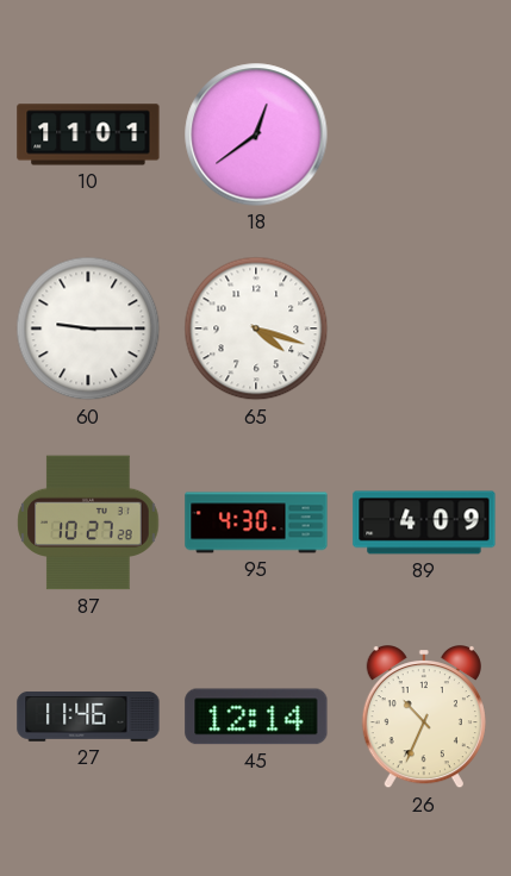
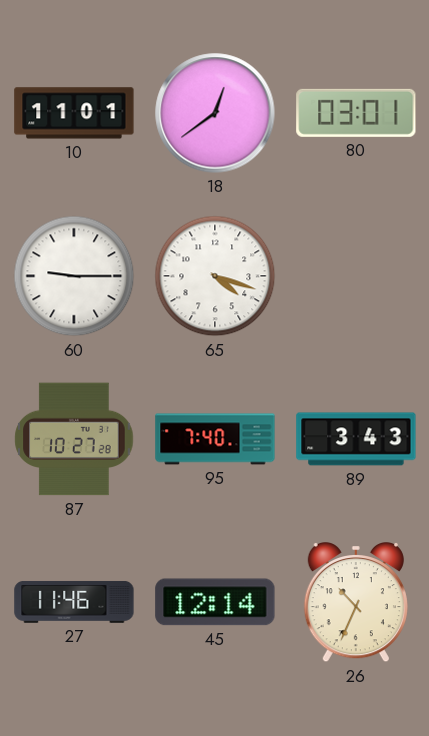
80: none -> 03:01 (356, 113)
95: 4:30 -> 7:40 (215, 439)
89: 4:09 -> 3:43 (356, 439)
